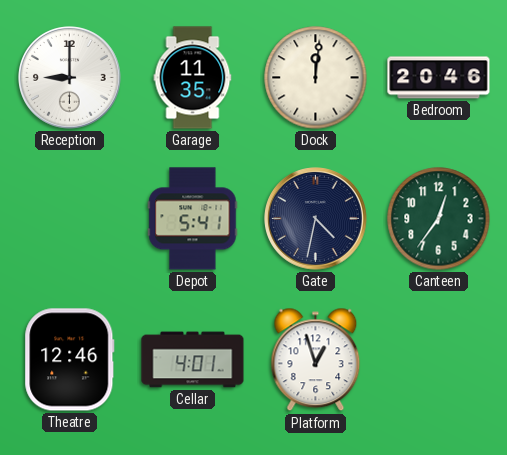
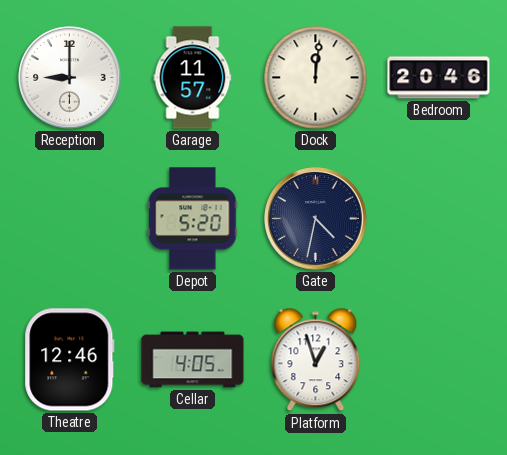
Garage: 11:35 -> 11:57 (193, 78)
Depot: 5:41 -> 5:20 (193, 219)
Canteen: 12:36 -> none (439, 219)
Cellar: 4:01 -> 4:05 (193, 360)
